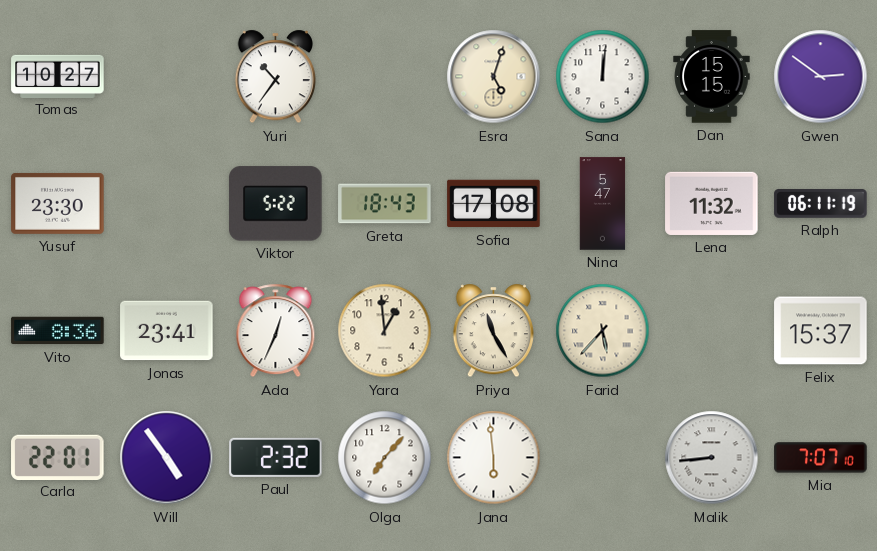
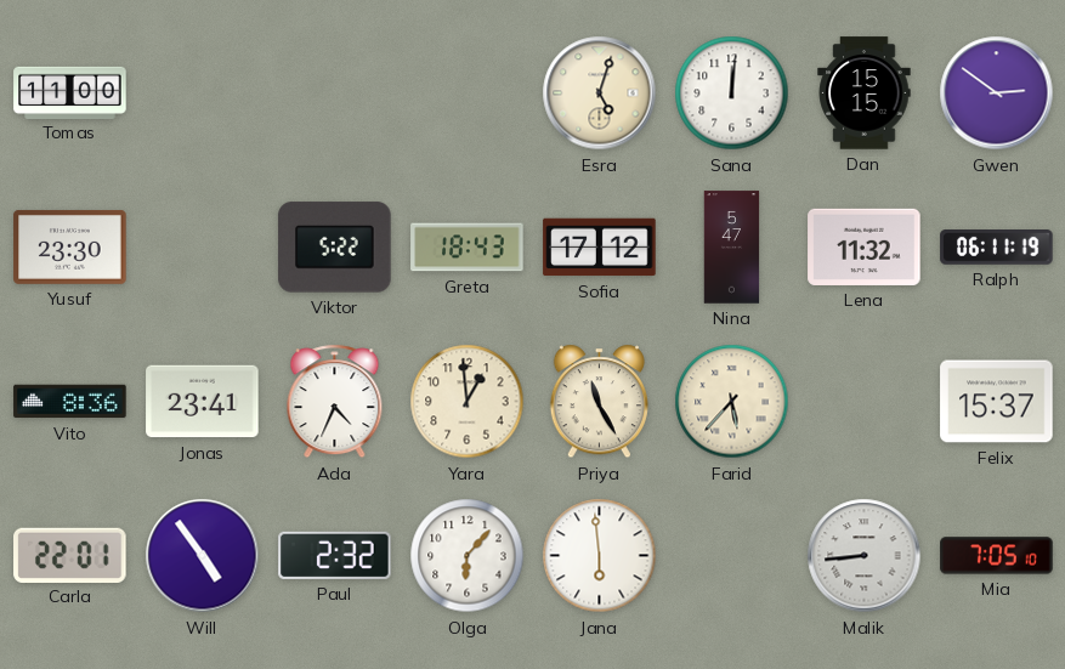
Tomas: 10:27 -> 11:00 (70, 92)
Yuri: 10:36 -> none (275, 77)
Sofia: 17:08 -> 17:12 (600, 248)
Ada: 12:34 -> 4:34 (335, 402)
Olga: 7:07 -> 6:07 (468, 556)
Mia: 7:07 -> 7:05 (997, 556)
